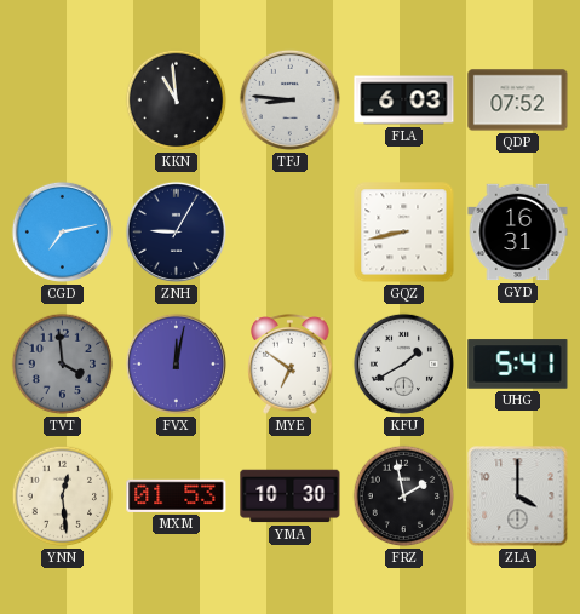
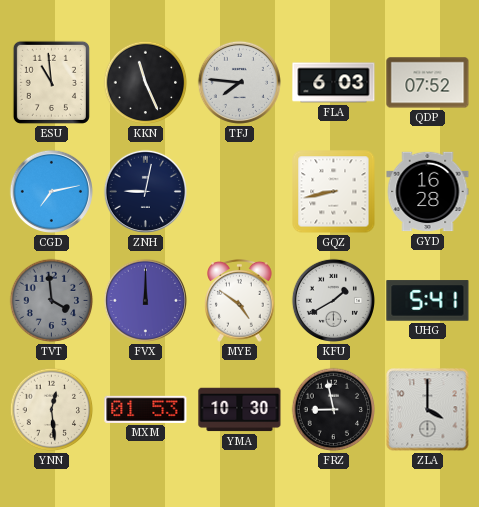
ESU: none -> 10:59 (51, 82)
KKN: 10:59 -> 11:26 (146, 83)
TFJ: 8:46 -> 7:46 (239, 82)
ZNH: 9:05 -> 9:02 (145, 191)
GYD: 16:31 -> 16:28 (428, 192)
FVX: 12:02 -> 12:00 (145, 300)
MYE: 6:51 -> 4:51 (240, 301)
FRZ: 1:58 -> 8:58 (334, 410)
